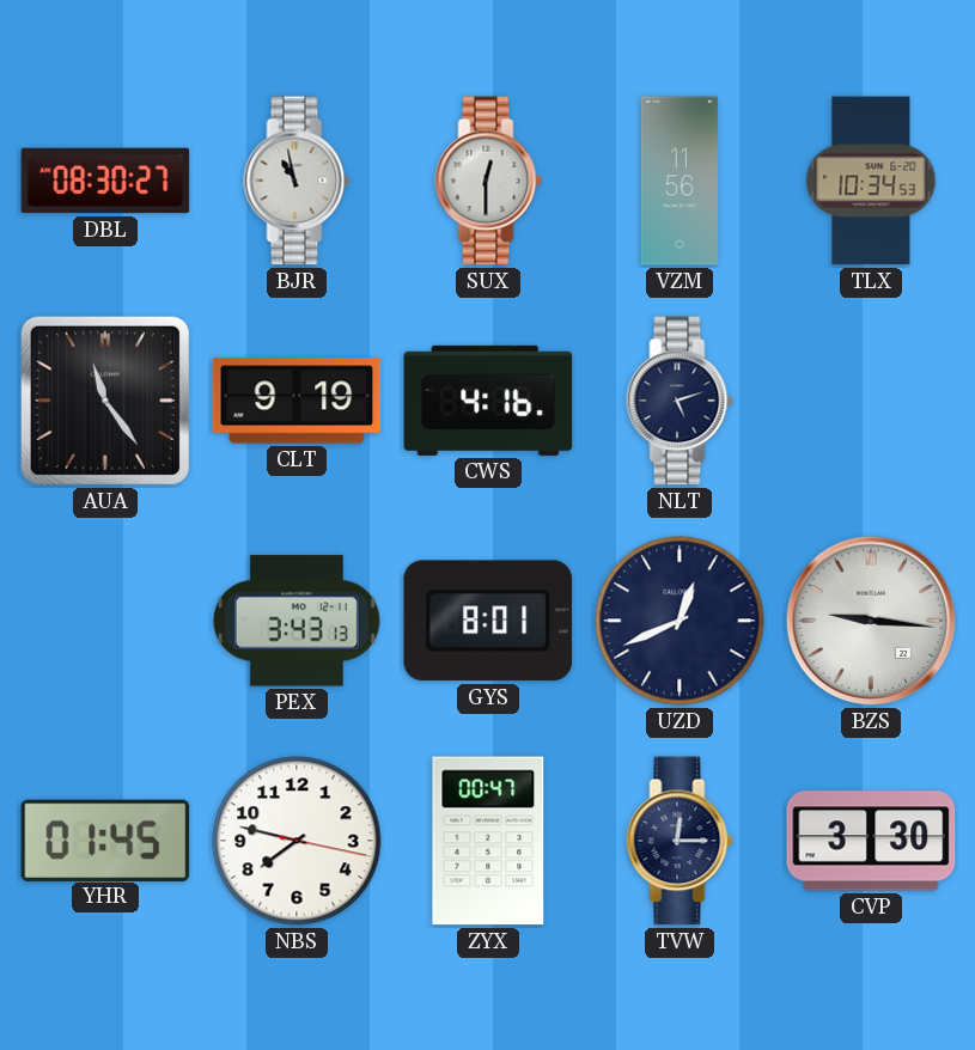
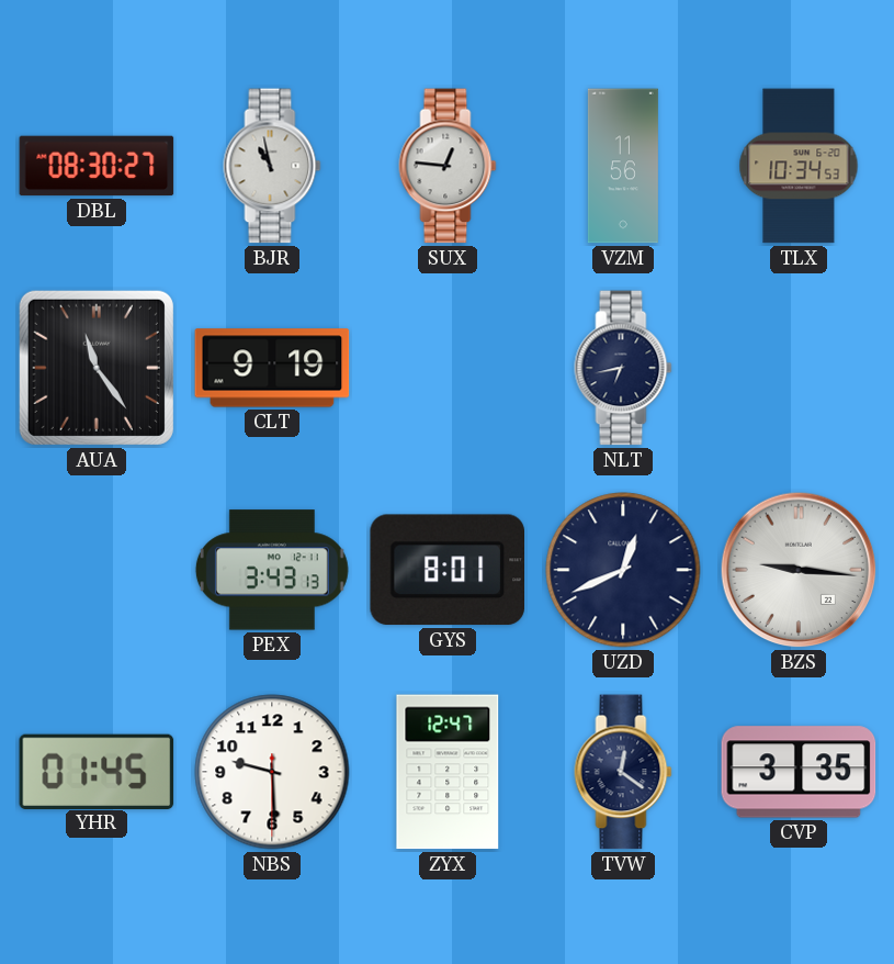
SUX: 12:30 -> 12:46 (448, 166)
CWS: 4:16 -> none (488, 401)
NLT: 5:12 -> 6:43 (623, 368)
NBS: 7:47 -> 9:29 (272, 772)
ZYX: 00:47 -> 12:47 (448, 772)
TVW: 12:15 -> 12:21 (623, 772)
CVP: 3:30 -> 3:35 (799, 772)
